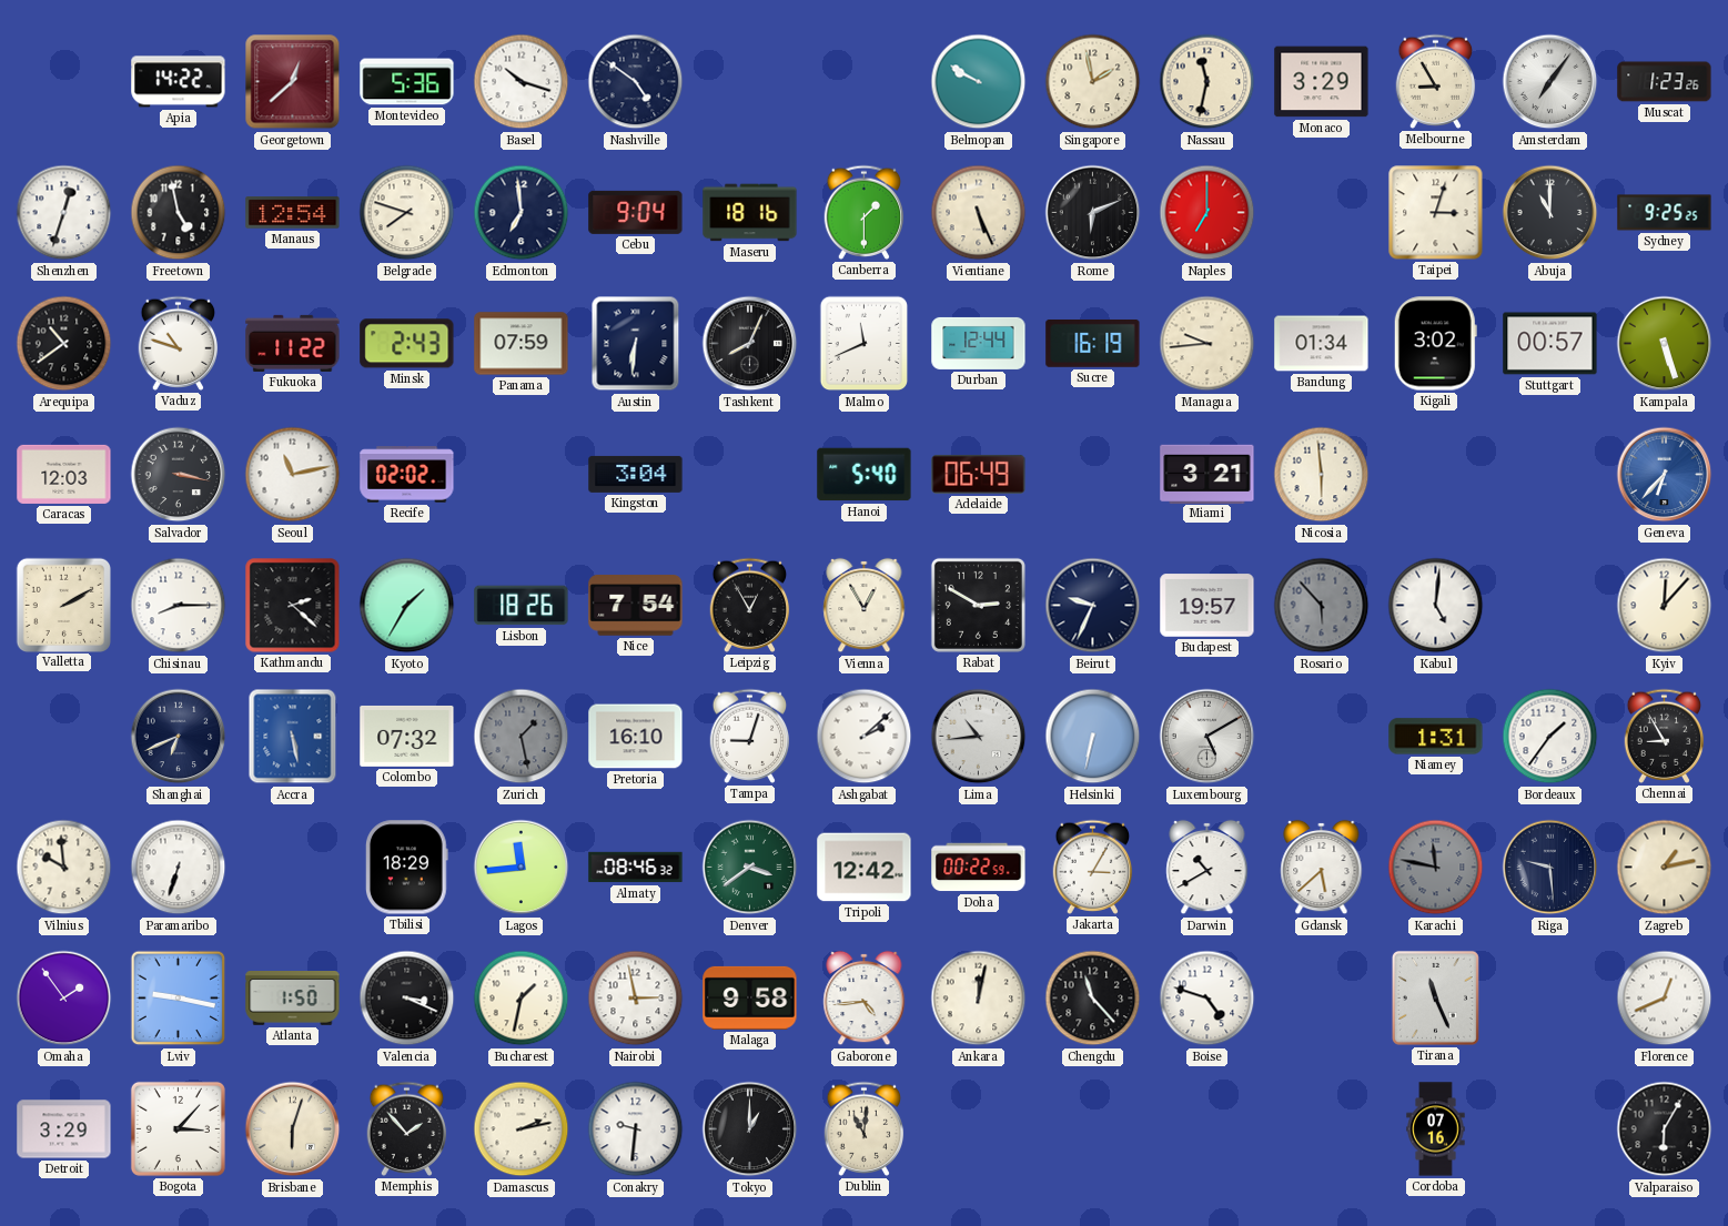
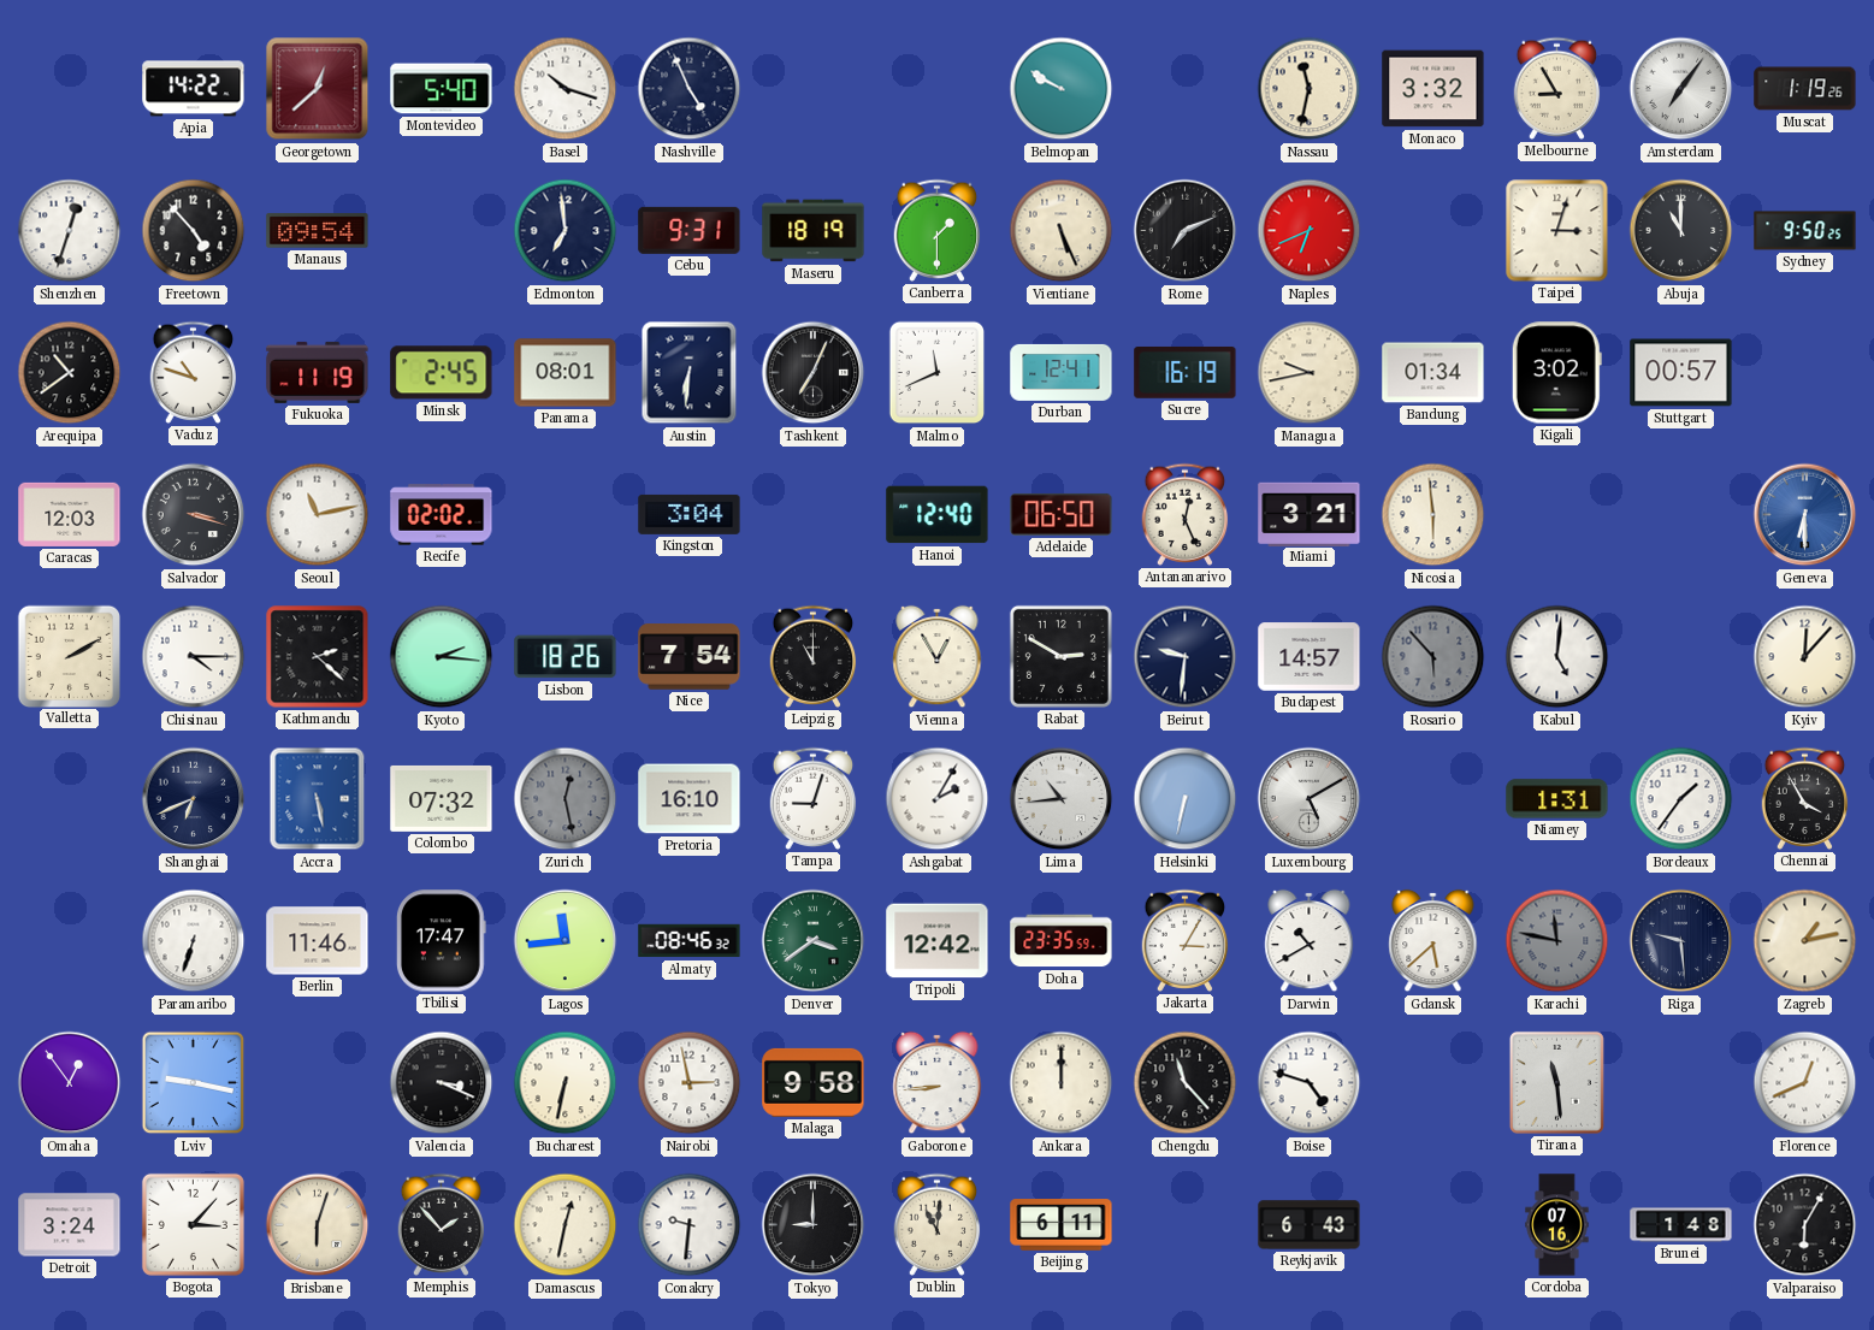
Montevideo: 5:36 -> 5:40 (442, 89)
Nashville: 4:51 -> 4:56 (690, 89)
Singapore: 1:58 -> none (1093, 82)
Monaco: 3:29 -> 3:32 (1433, 89)
Muscat: 1:23 -> 1:19 (1805, 89)
Freetown: 4:58 -> 4:53 (194, 231)
Manaus: 12:54 -> 09:54 (318, 231)
Belgrade: 7:48 -> none (407, 213)
Cebu: 9:04 -> 9:31 (690, 230)
Maseru: 18:16 -> 18:19 (814, 231)
Rome: 6:11 -> 7:11 (1186, 231)
Naples: 7:00 -> 6:41 (1310, 231)
Sydney: 9:25 -> 9:50 (1805, 231)
Fukuoka: 11:22 -> 11:19 (318, 372)
Minsk: 2:43 -> 2:45 (442, 373)
Panama: 07:59 -> 08:01 (566, 373)
Tashkent: 8:04 -> 7:04 (814, 373)
Durban: 12:44 -> 12:41 (1062, 372)
Managua: 9:44 -> 9:43 (1310, 373)
Kampala: 5:27 -> none (1665, 344)
Salvador: 3:17 -> 3:18 (194, 515)
Hanoi: 5:40 -> 12:40 (938, 515)
Adelaide: 06:49 -> 06:50 (1062, 514)
Antananarivo: none -> 12:26 (1186, 514)
Geneva: 6:37 -> 6:30 (1805, 515)
Chisinau: 8:15 -> 4:15 (194, 657)
Kyoto: 1:35 -> 2:16 (442, 657)
Leipzig: 12:55 -> 11:00 (814, 656)
Beirut: 9:34 -> 9:31 (1186, 657)
Budapest: 19:57 -> 14:57 (1310, 657)
Zurich: 1:28 -> 12:28 (566, 799)
Ashgabat: 2:08 -> 2:05 (938, 799)
Chennai: 8:55 -> 3:55 (1805, 798)
Vilnius: 9:59 -> none (64, 868)
Berlin: none -> 11:46 (318, 941)
Tbilisi: 18:29 -> 17:47 (441, 941)
Doha: 00:22 -> 23:35 (1062, 941)
Omaha: 1:54 -> 12:54 (70, 1083)
Atlanta: 1:50 -> none (293, 999)
Bucharest: 1:32 -> 6:32 (566, 1083)
Gaborone: 4:44 -> 8:44 (938, 1083)
Ankara: 12:02 -> 12:00 (1062, 1083)
Tirana: 11:26 -> 11:29 (1556, 1082)
Detroit: 3:29 -> 3:24 (70, 1225)
Damascus: 2:13 -> 12:32 (566, 1225)
Tokyo: 1:00 -> 9:00 (814, 1225)
Beijing: none -> 6:11 (1062, 1225)
Reykjavik: none -> 6:43 (1310, 1225)
Brunei: none -> 1:48 (1681, 1225)
